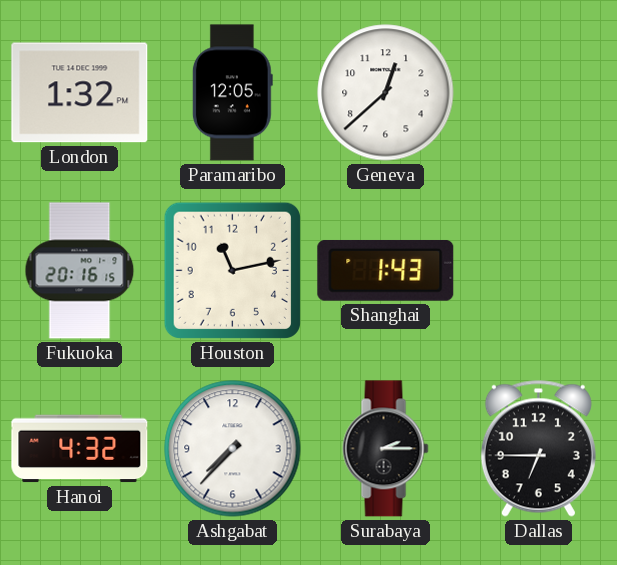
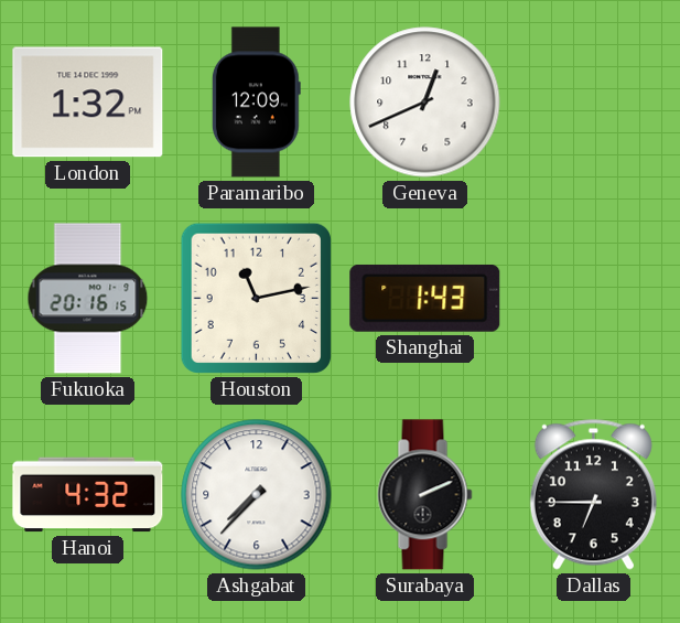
Paramaribo: 12:05 -> 12:09 (256, 103)
Geneva: 12:38 -> 12:41 (425, 103)
Surabaya: 2:15 -> 2:11 (425, 495)
